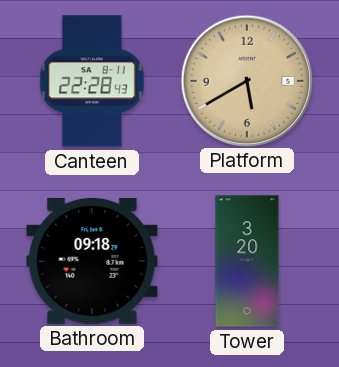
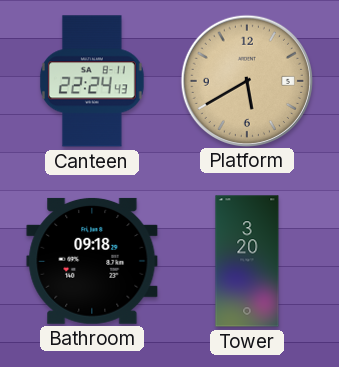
Canteen: 22:28 -> 22:24 (92, 81)
